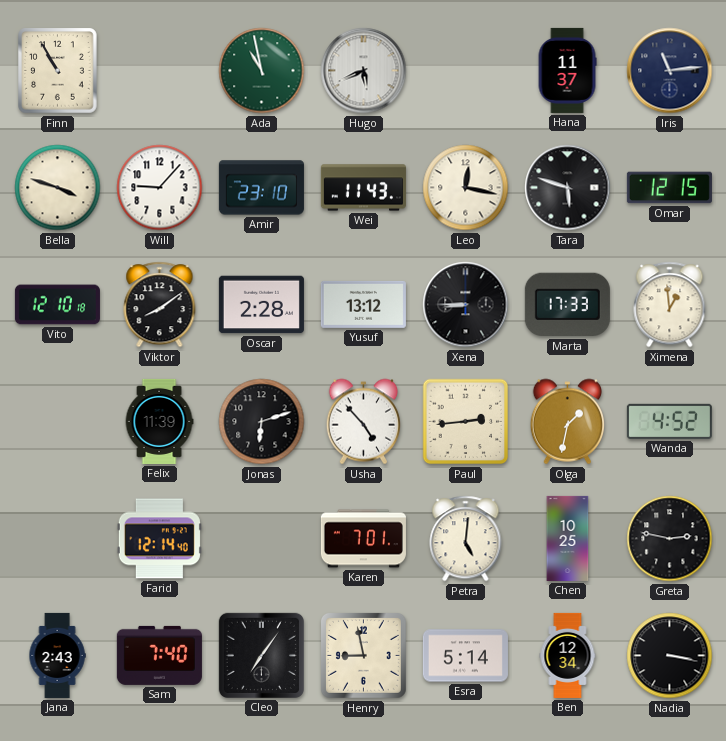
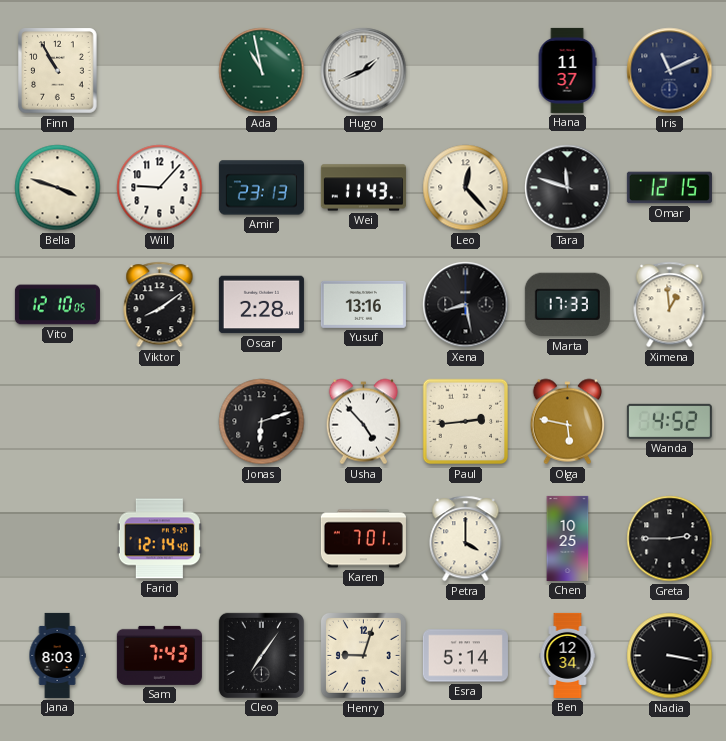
Hugo: 5:41 -> 1:41 (364, 71)
Iris: 11:14 -> 11:11 (670, 71)
Amir: 23:10 -> 23:13 (261, 188)
Leo: 12:17 -> 12:23 (466, 188)
Tara: 5:48 -> 11:48 (568, 188)
Vito: 12:10:18 -> 12:10:05 (57, 305)
Yusuf: 13:12 -> 13:16 (363, 304)
Xena: 8:45 -> 8:28 (466, 305)
Felix: 11:39 -> none (159, 421)
Olga: 1:32 -> 5:47 (568, 422)
Petra: 5:01 -> 4:00 (466, 539)
Greta: 2:47 -> 2:45 (670, 539)
Jana: 2:43 -> 8:03 (57, 655)
Sam: 7:40 -> 7:43 (159, 655)
Henry: 8:58 -> 9:03 (363, 655)
